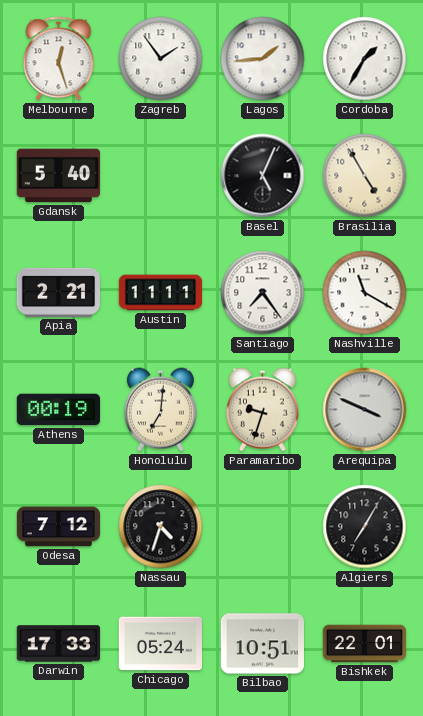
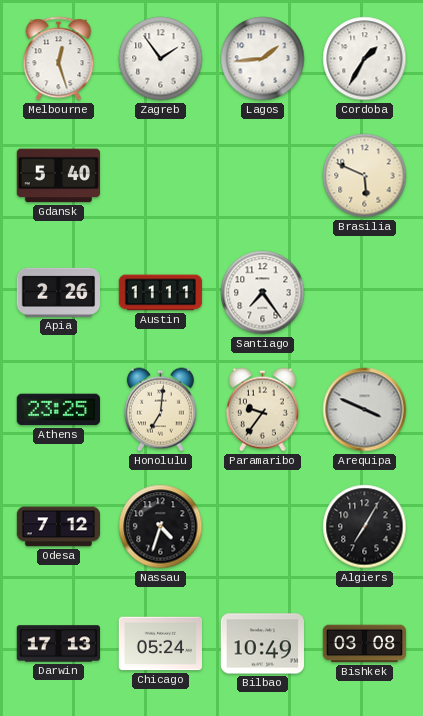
Basel: 5:04 -> none (263, 176)
Brasilia: 4:55 -> 5:49 (365, 176)
Apia: 2:21 -> 2:26 (59, 292)
Nashville: 11:20 -> none (365, 293)
Athens: 00:19 -> 23:25 (58, 410)
Paramaribo: 9:33 -> 9:36 (262, 410)
Darwin: 17:33 -> 17:13 (59, 644)
Bilbao: 10:51 -> 10:49 (263, 644)
Bishkek: 22:01 -> 03:08 (365, 644)
